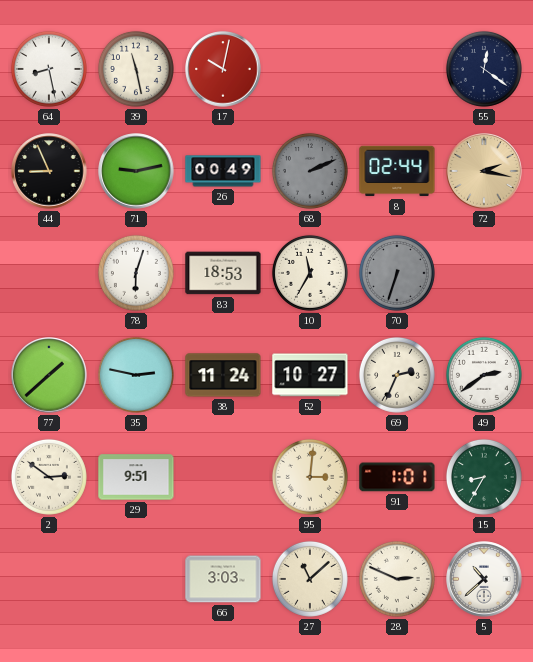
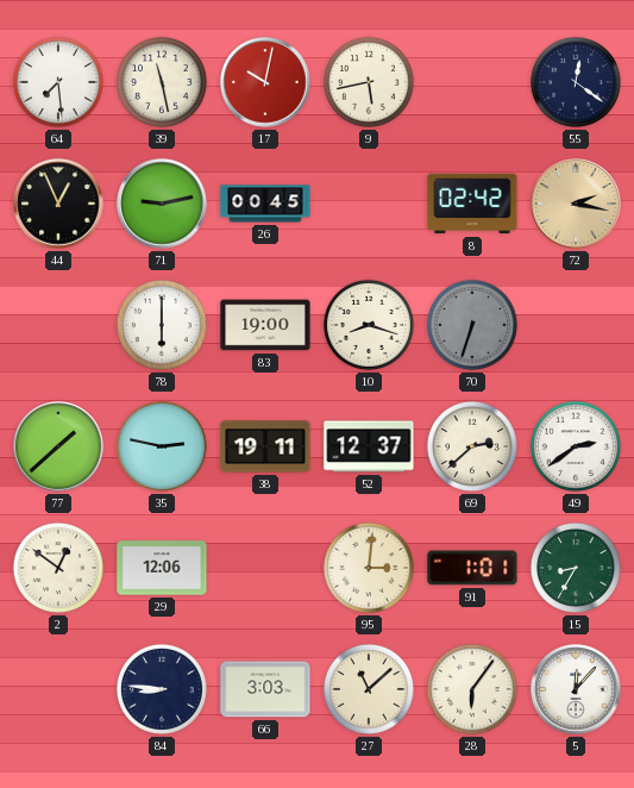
64: 8:28 -> 7:29 (58, 82)
9: none -> 5:43 (369, 82)
44: 8:56 -> 12:56 (58, 204)
26: 00:49 -> 00:45 (265, 204)
68: 2:11 -> none (310, 171)
8: 02:44 -> 02:42 (472, 204)
78: 6:03 -> 6:00 (162, 325)
83: 18:53 -> 19:00 (265, 325)
10: 11:35 -> 8:18 (369, 325)
38: 11:24 -> 19:11 (265, 446)
52: 10:27 -> 12:37 (369, 446)
69: 2:34 -> 2:38 (472, 446)
2: 2:51 -> 12:51 (58, 568)
29: 9:51 -> 12:06 (162, 568)
84: none -> 8:46 (162, 689)
28: 2:49 -> 6:06 (472, 689)
5: 10:38 -> 12:07 (576, 689)
